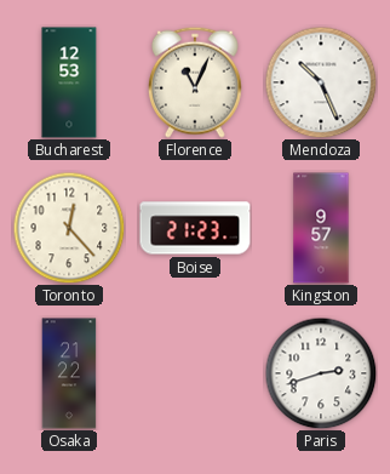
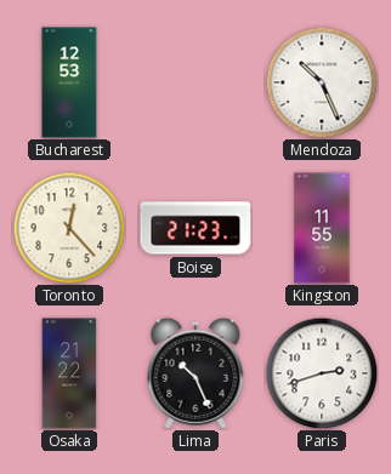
Florence: 11:04 -> none (195, 82)
Kingston: 9:57 -> 11:55 (322, 228)
Lima: none -> 10:26 (195, 373)
